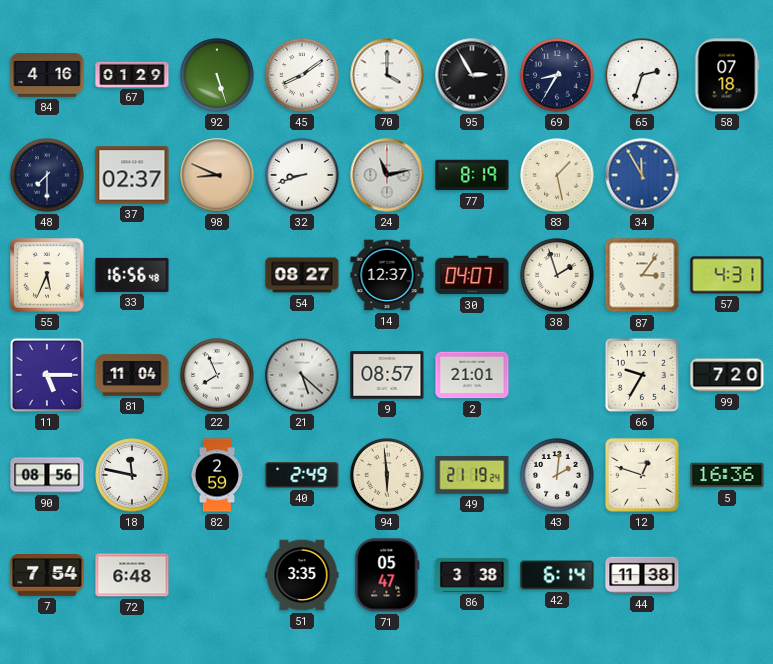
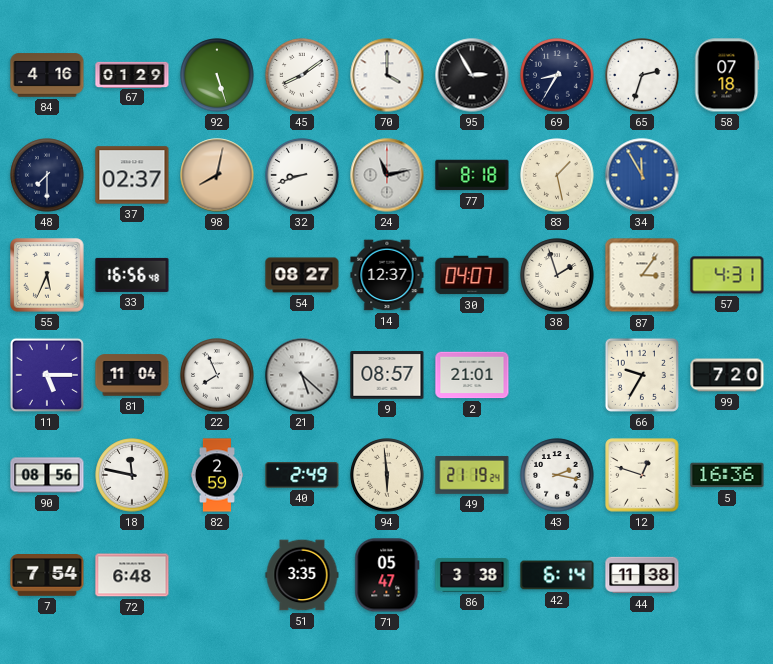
98: 8:49 -> 8:02 (217, 175)
77: 8:19 -> 8:18 (472, 175)
43: 2:01 -> 2:17 (557, 475)
